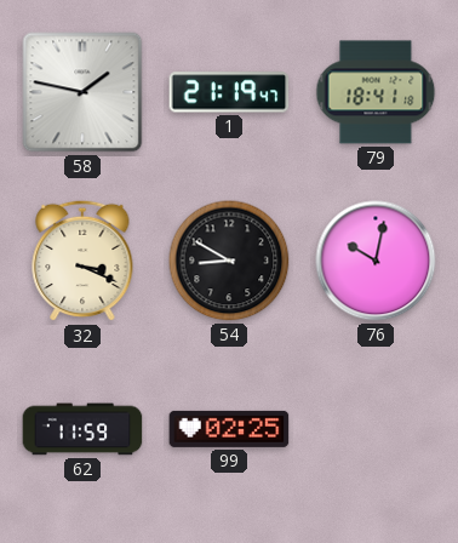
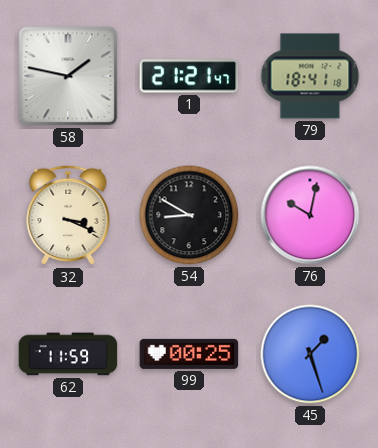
1: 21:19 -> 21:21 (189, 76)
99: 02:25 -> 00:25 (189, 354)
45: none -> 1:27 (310, 354)
